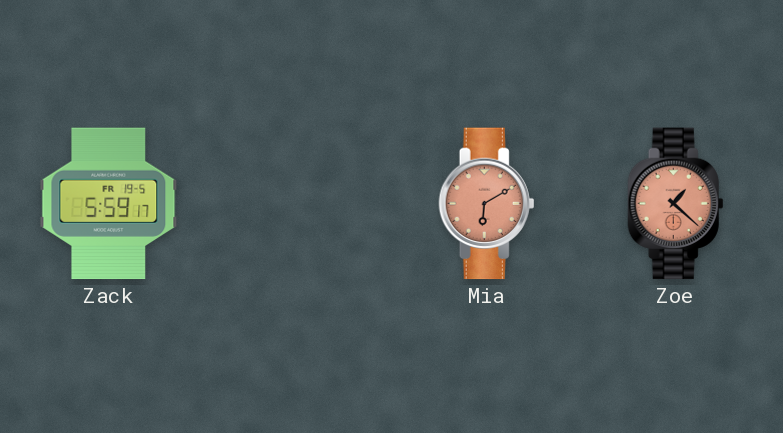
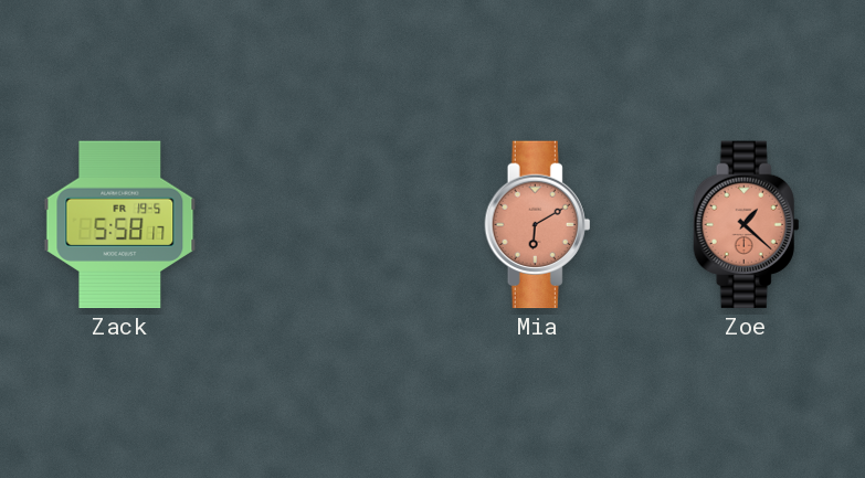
Zack: 5:59 -> 5:58 (120, 225)
